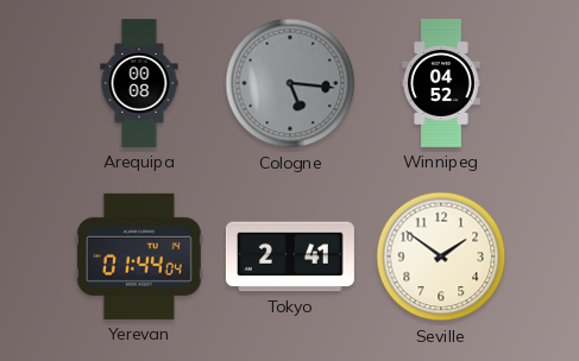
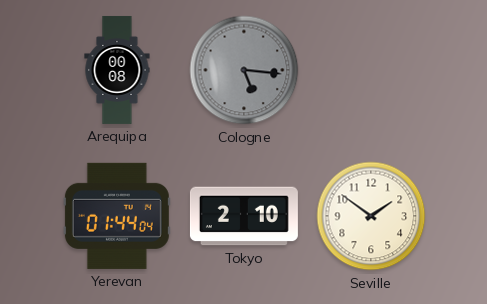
Winnipeg: 04:52 -> none (441, 83)
Tokyo: 2:41 -> 2:10 (244, 216)
